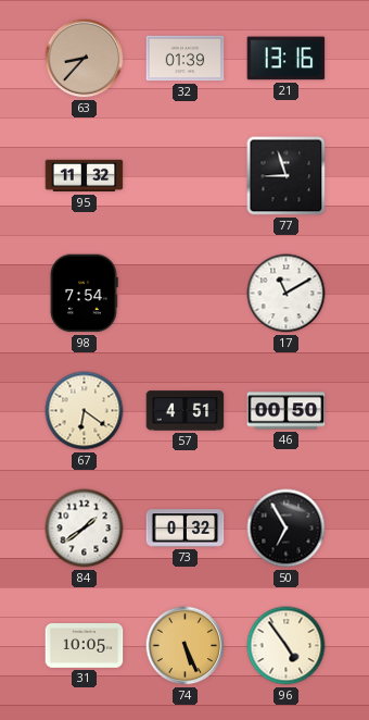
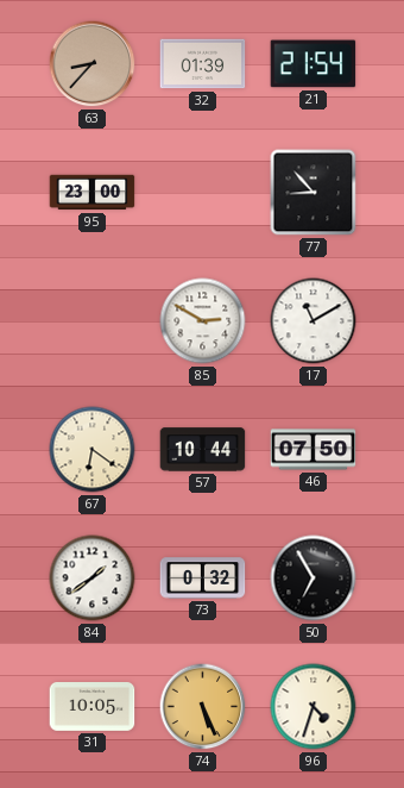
21: 13:16 -> 21:54 (314, 64)
95: 11:32 -> 23:00 (93, 193)
77: 8:57 -> 8:53 (314, 193)
98: 7:54 -> none (84, 294)
85: none -> 2:50 (203, 321)
57: 4:51 -> 10:44 (203, 450)
46: 00:50 -> 07:50 (314, 450)
96: 4:54 -> 4:33 (314, 707)
